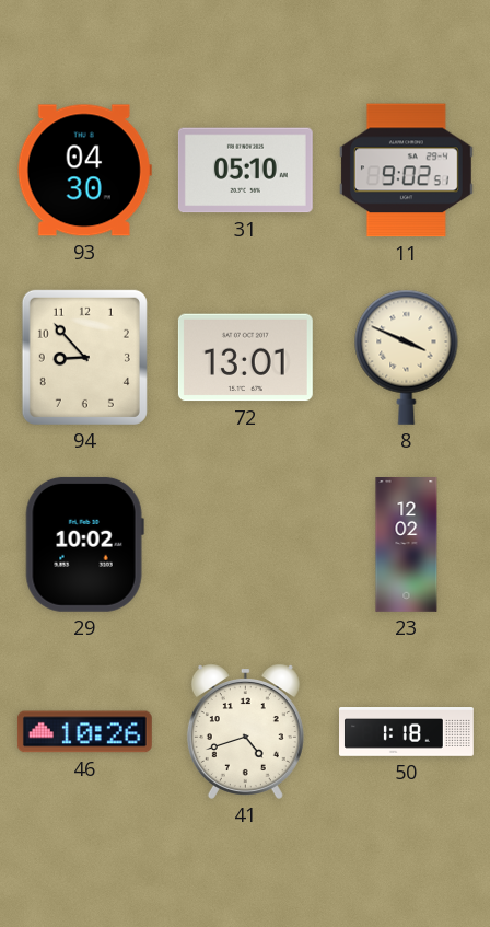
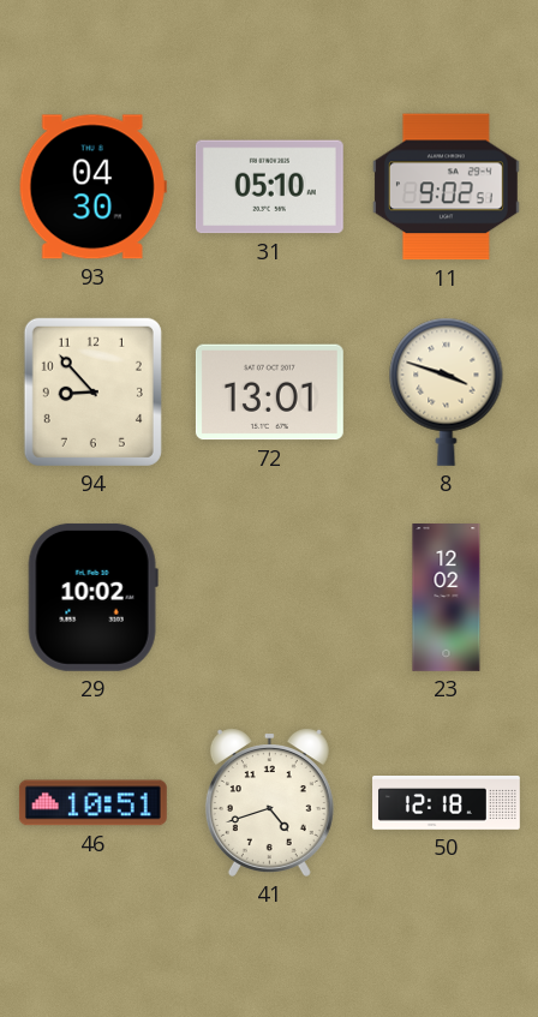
8: 3:49 -> 3:48 (447, 391)
46: 10:26 -> 10:51 (92, 803)
50: 1:18 -> 12:18 (447, 803)
